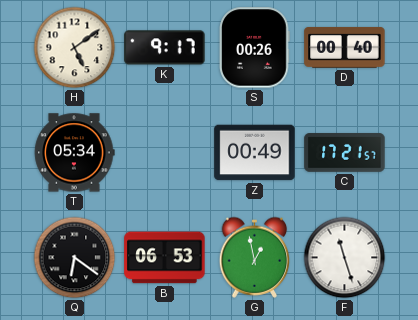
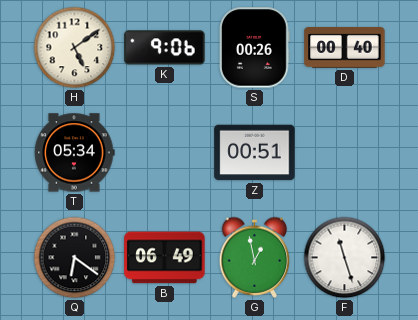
K: 9:17 -> 9:06 (165, 48)
Z: 00:49 -> 00:51 (255, 153)
C: 17:21 -> none (345, 153)
B: 06:53 -> 06:49 (165, 258)
